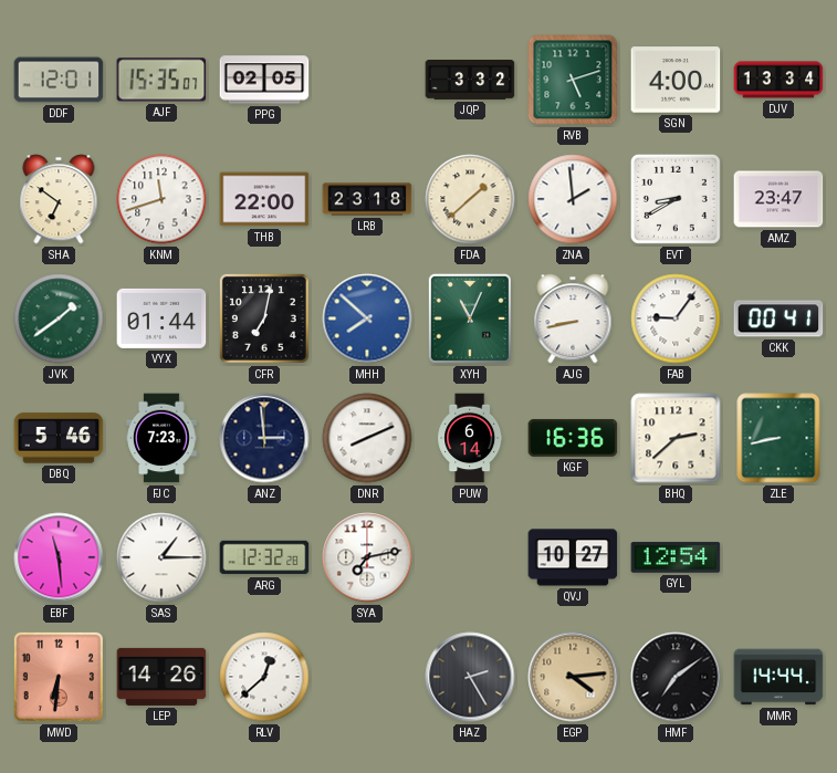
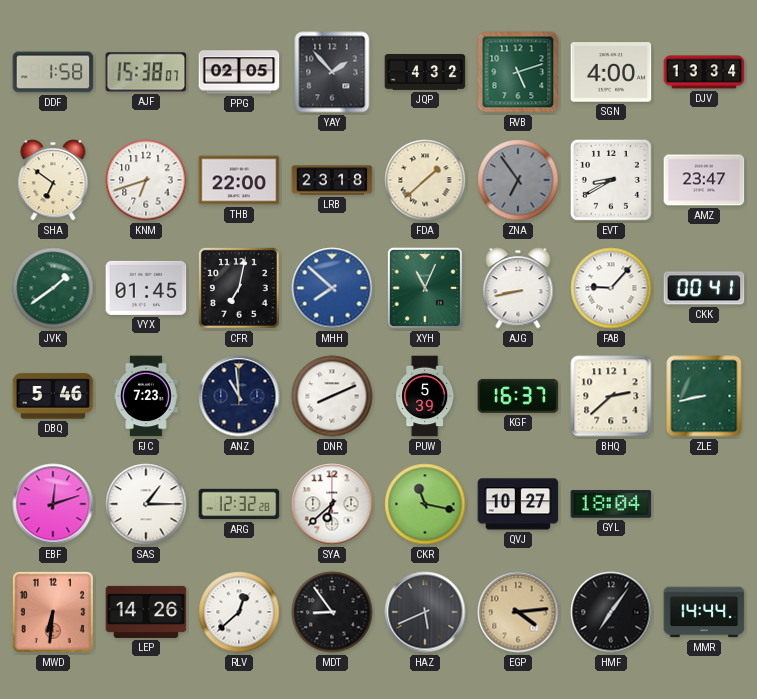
DDF: 12:01 -> 1:58 (53, 72)
AJF: 15:35 -> 15:38 (146, 72)
YAY: none -> 1:53 (332, 72)
JQP: 3:32 -> 4:32 (425, 73)
KNM: 11:42 -> 6:42 (146, 180)
ZNA: 1:59 -> 6:54 (518, 180)
ZNA dial: white -> grey (518, 180)
VYX: 01:44 -> 01:45 (146, 288)
FAB: 9:06 -> 9:07 (611, 288)
ANZ: 2:59 -> 10:59 (239, 396)
PUW: 6:14 -> 5:39 (425, 396)
KGF: 16:36 -> 16:37 (518, 396)
EBF: 11:29 -> 12:12 (53, 504)
SYA: 7:13 -> 6:38 (332, 504)
CKR: none -> 11:17 (425, 504)
GYL: 12:54 -> 18:04 (611, 504)
MDT: none -> 8:54 (332, 612)
HAZ: 2:25 -> 5:41 (425, 612)
HMF: 7:09 -> 7:06 (611, 612)
